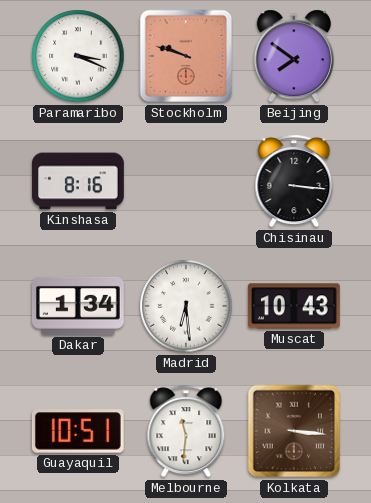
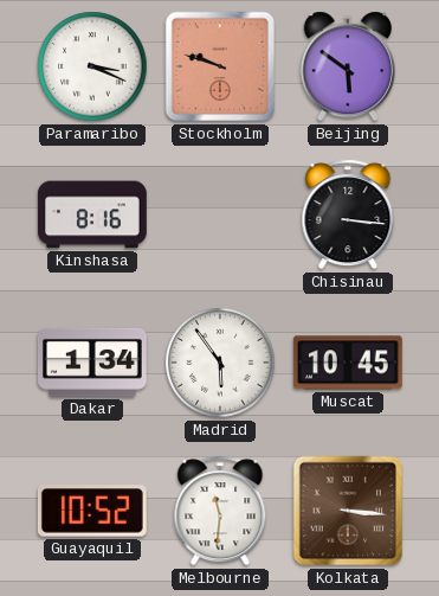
Beijing: 7:51 -> 5:51 (348, 66)
Madrid: 6:29 -> 5:54 (220, 363)
Muscat: 10:43 -> 10:45 (348, 363)
Guayaquil: 10:51 -> 10:52 (92, 511)
